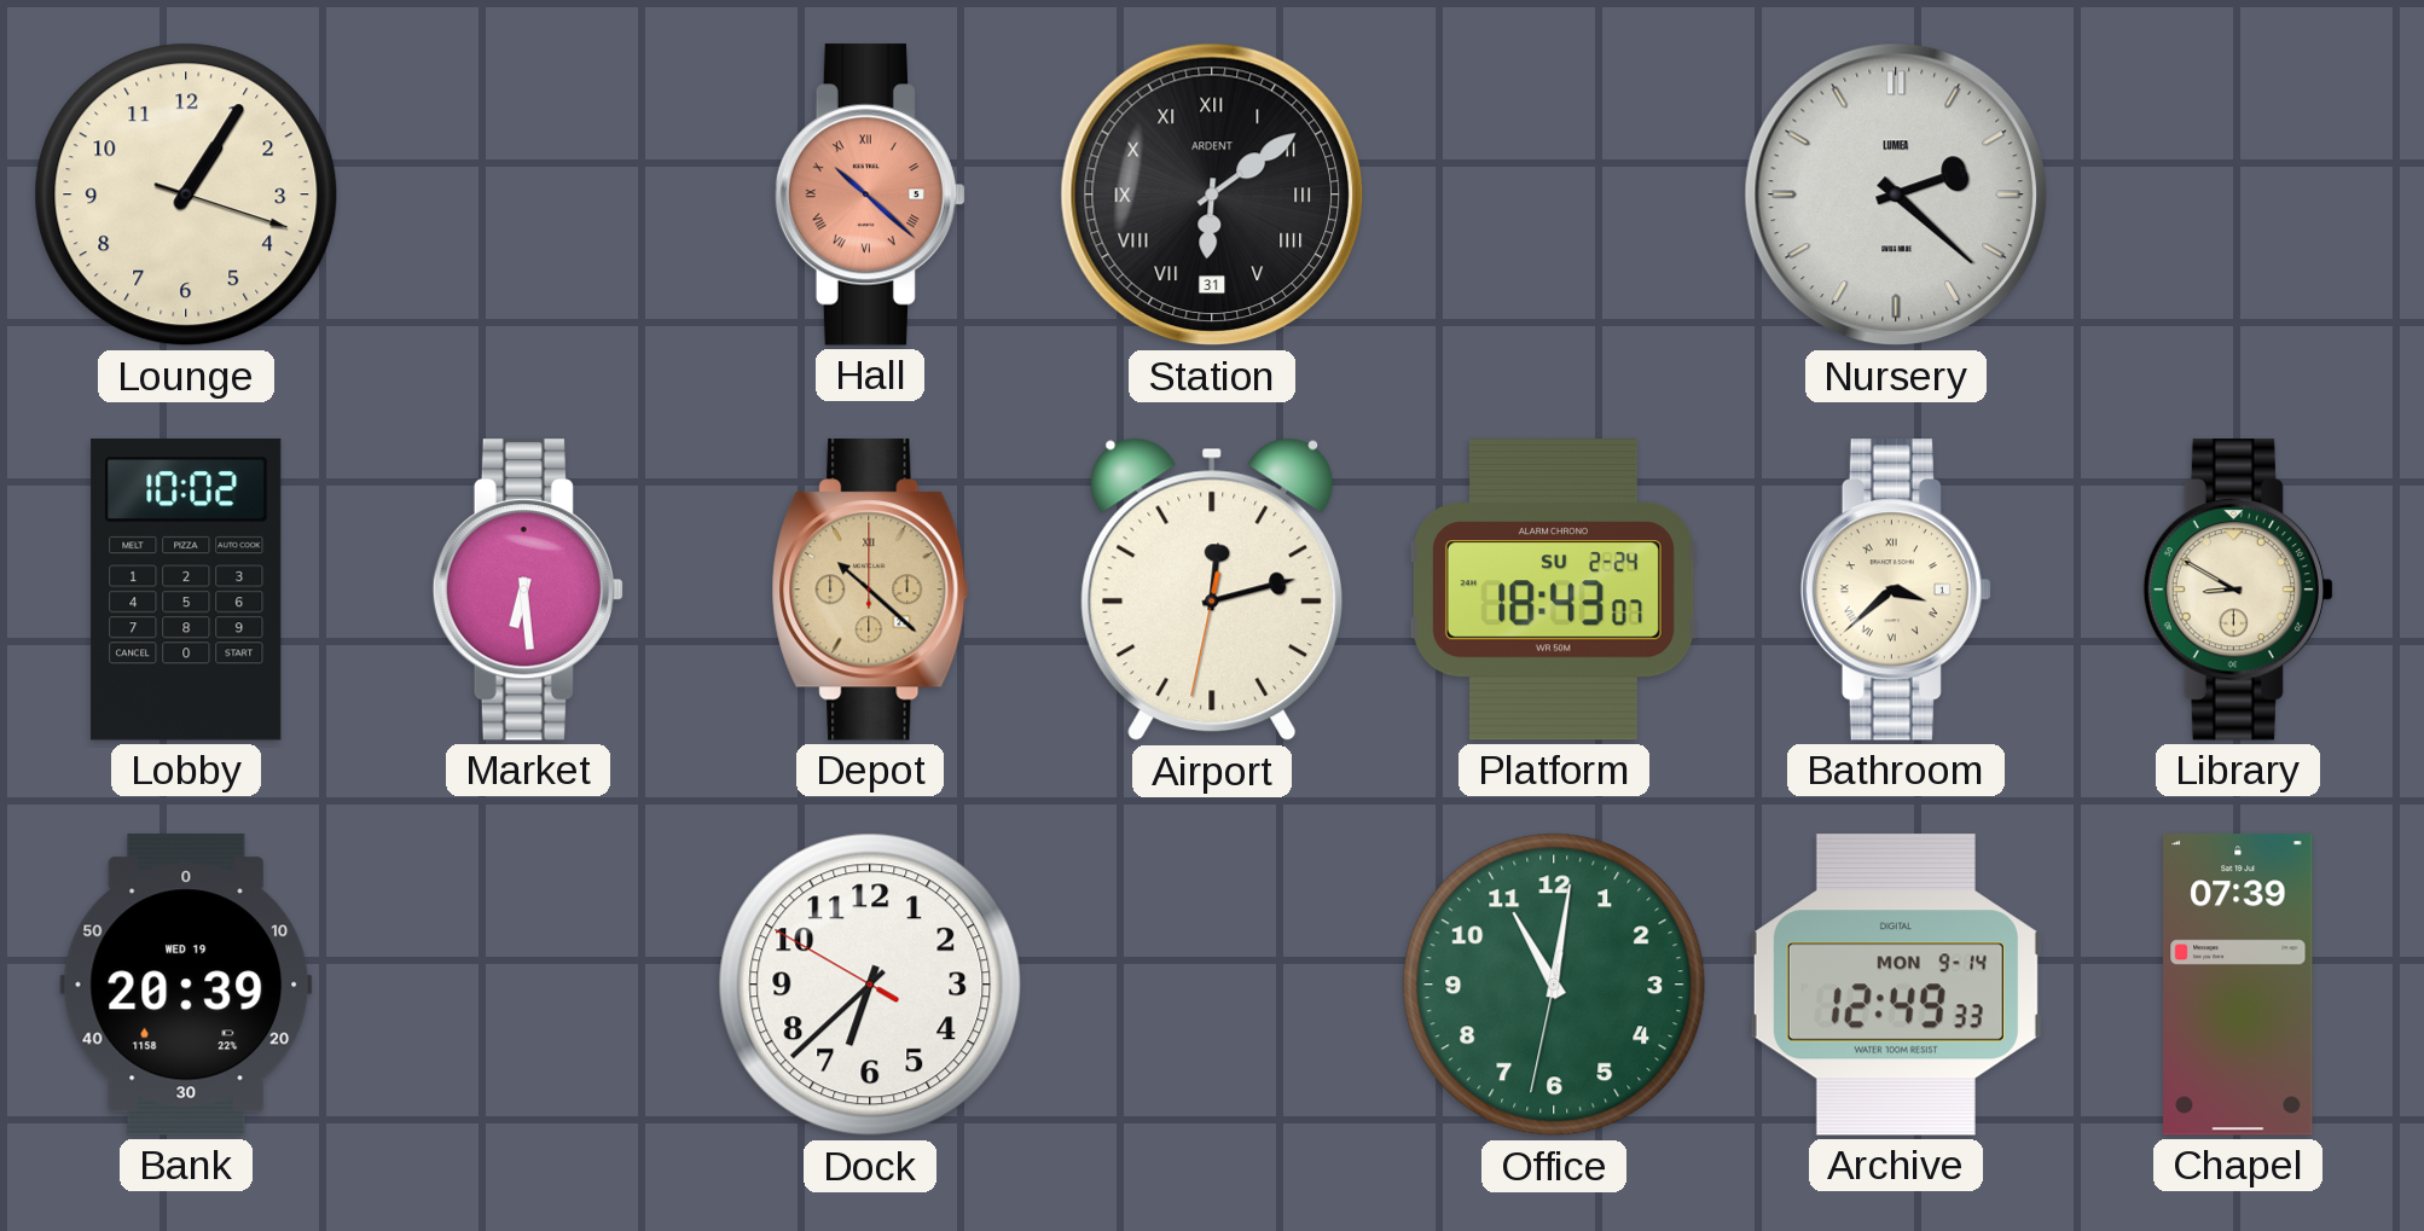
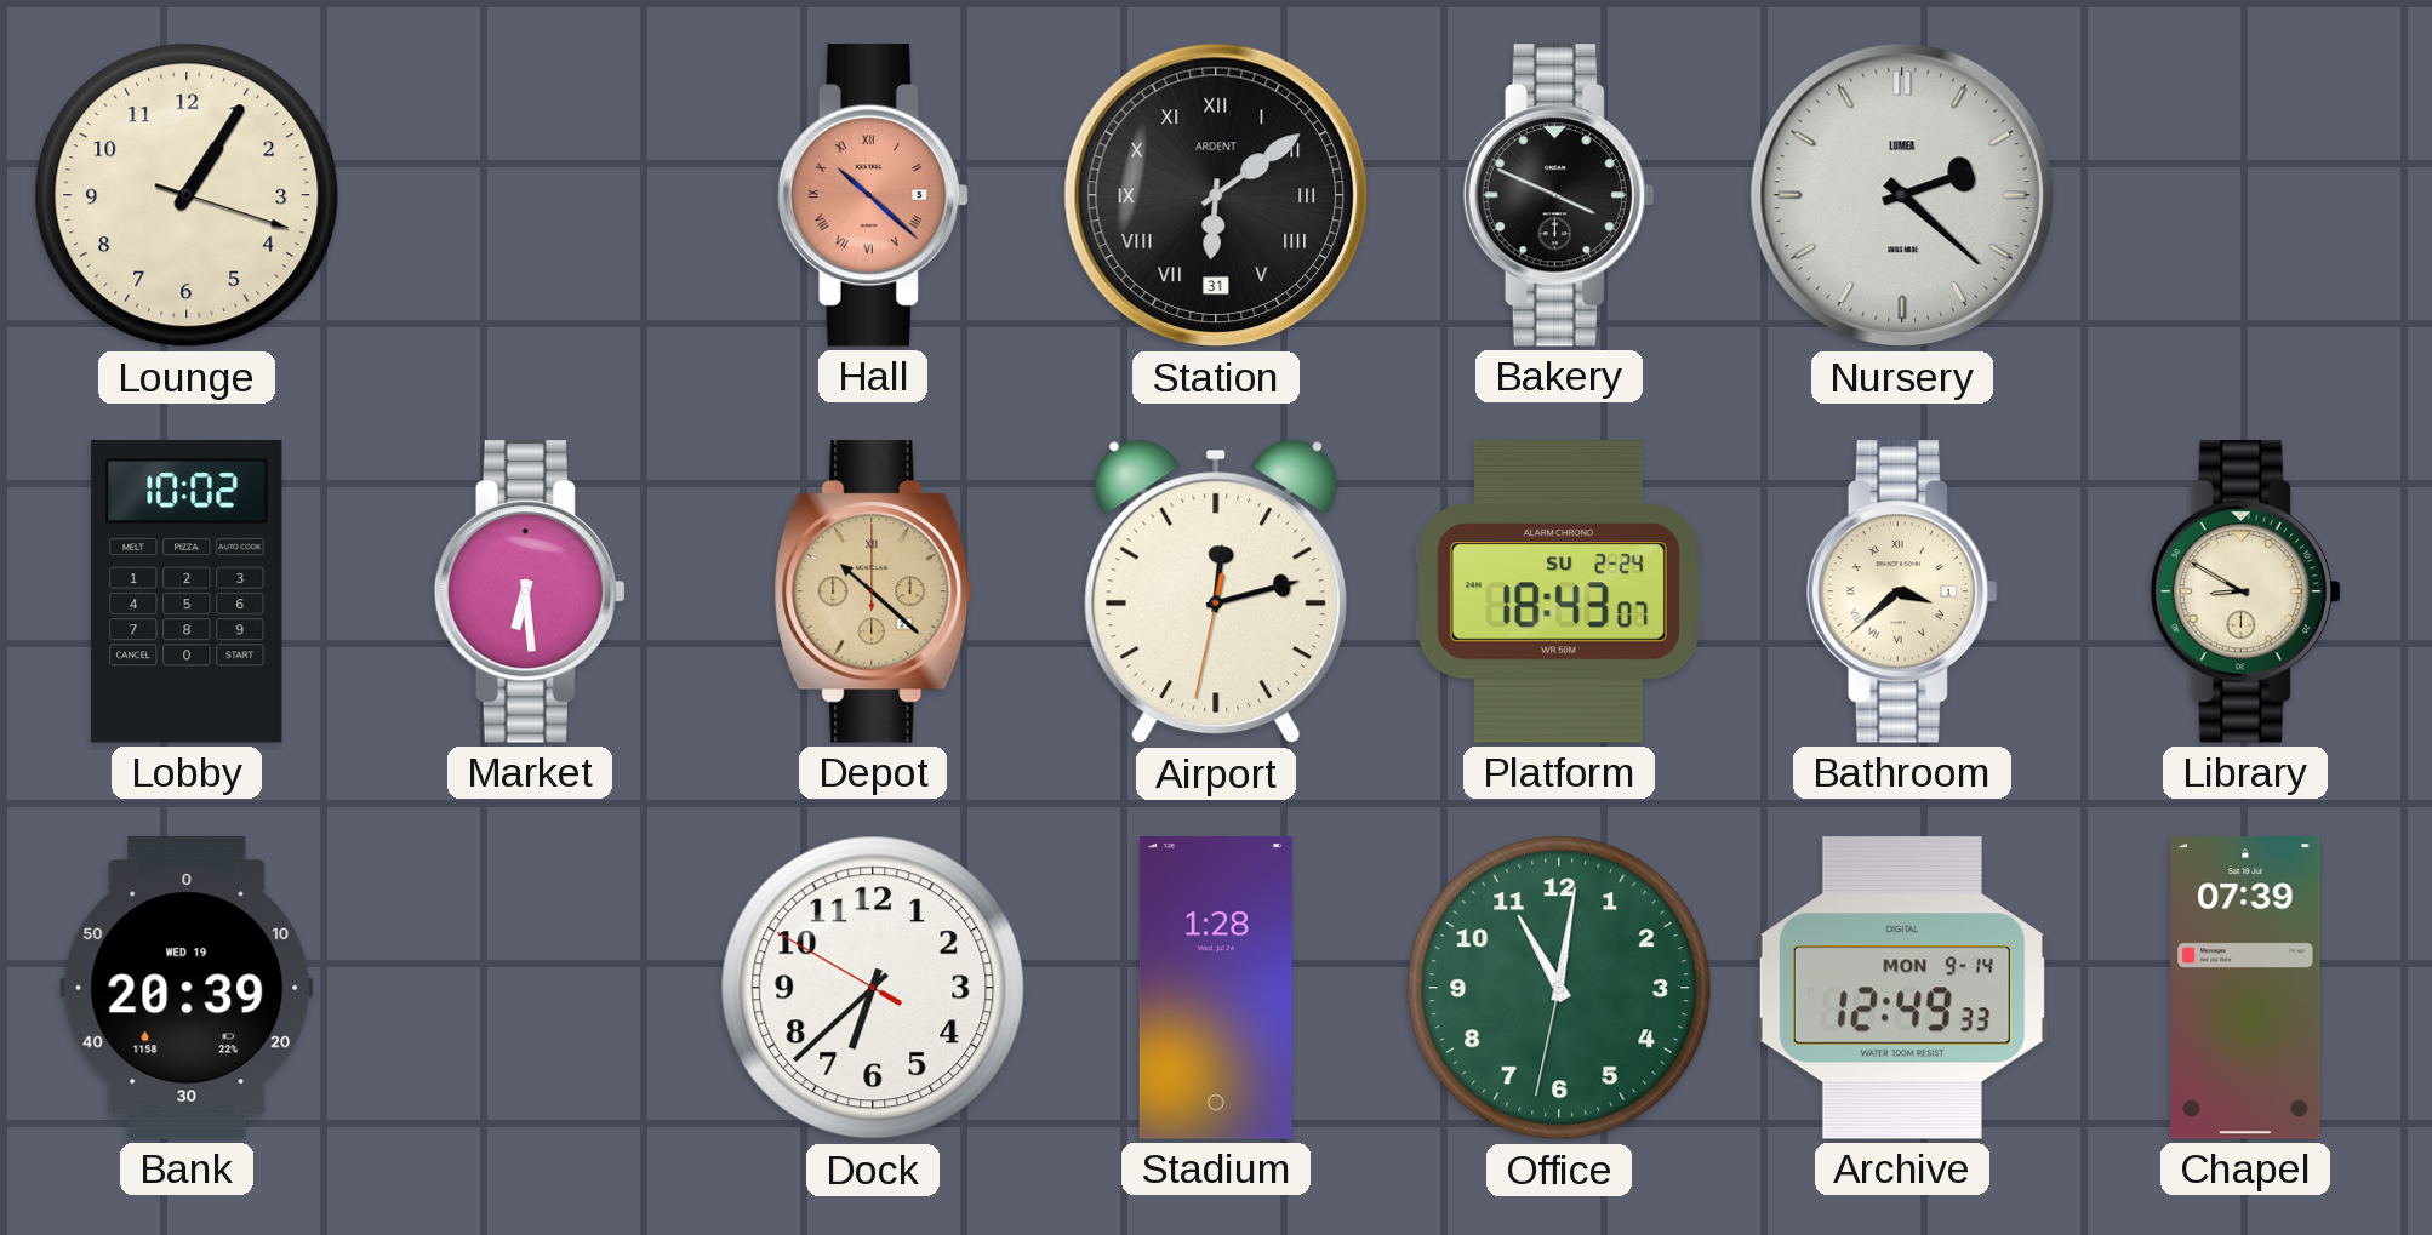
Bakery: none -> 3:49 (1559, 195)
Stadium: none -> 1:28 (1216, 988)
